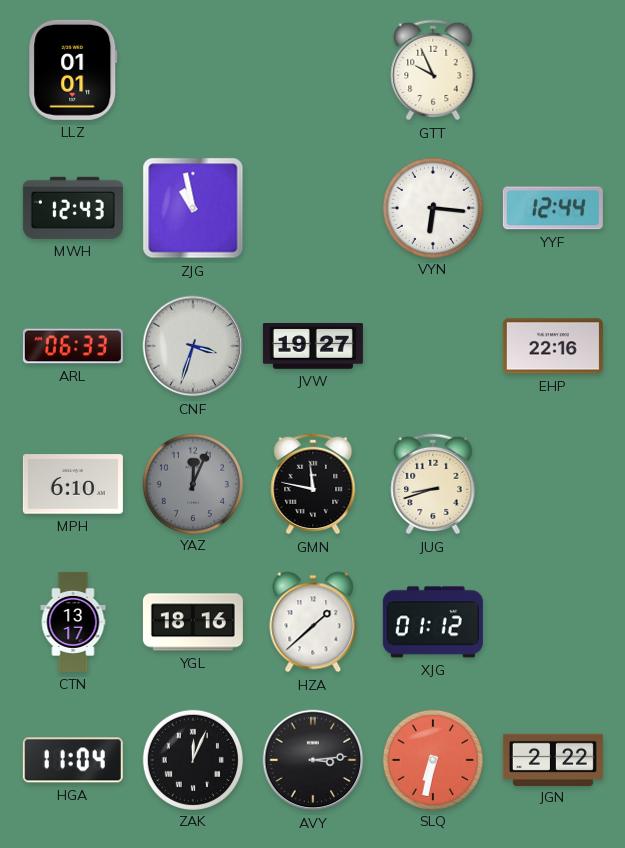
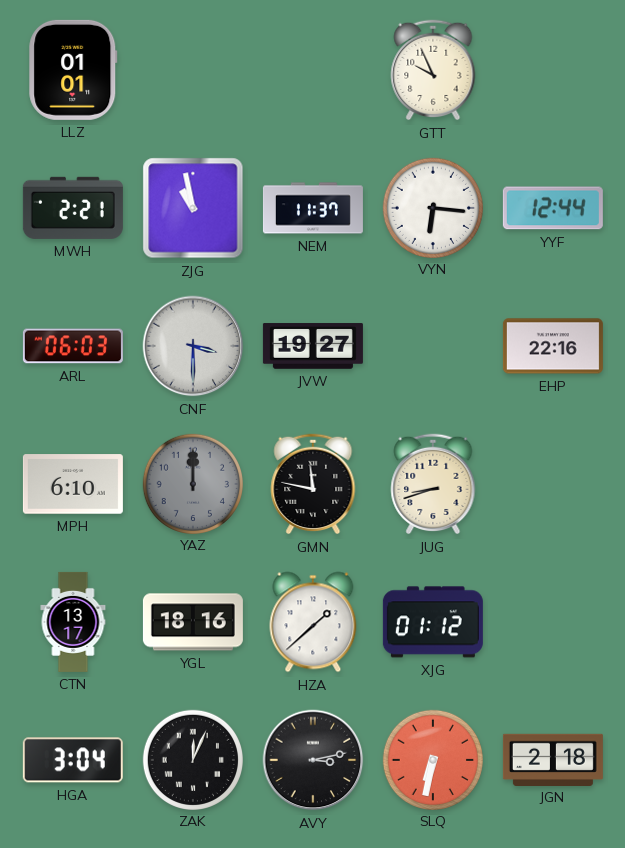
MWH: 12:43 -> 2:21 (73, 208)
NEM: none -> 11:37 (313, 208)
ARL: 06:33 -> 06:03 (73, 346)
CNF: 3:33 -> 3:30 (193, 346)
YAZ: 12:04 -> 12:00 (192, 483)
HGA: 11:04 -> 3:04 (73, 760)
AVY: 3:14 -> 3:13 (313, 760)
JGN: 2:22 -> 2:18 (553, 759)
